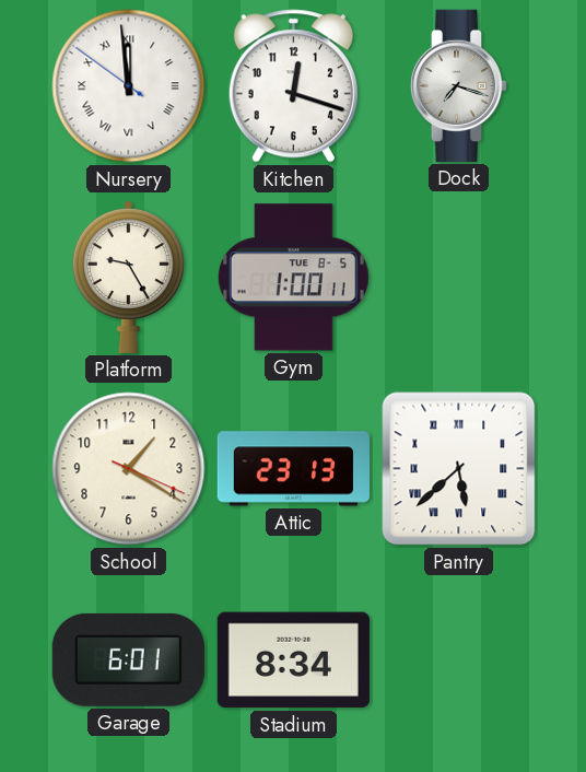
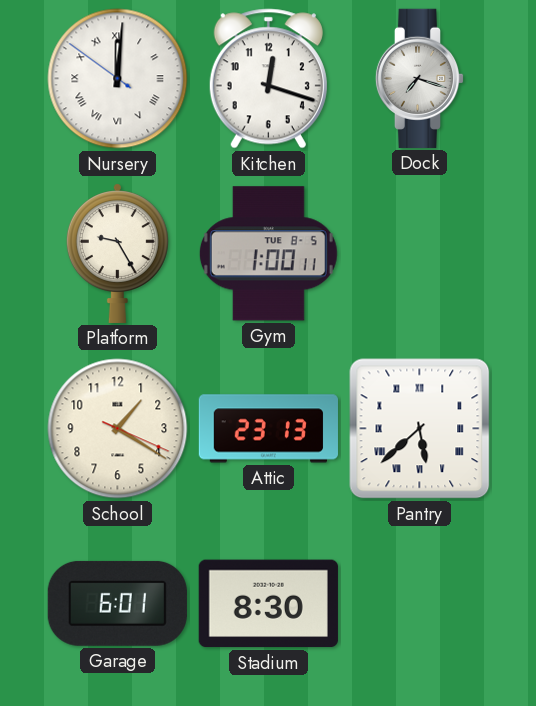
Nursery: 11:58 -> 12:00 (118, 79)
Stadium: 8:34 -> 8:30 (268, 604)
